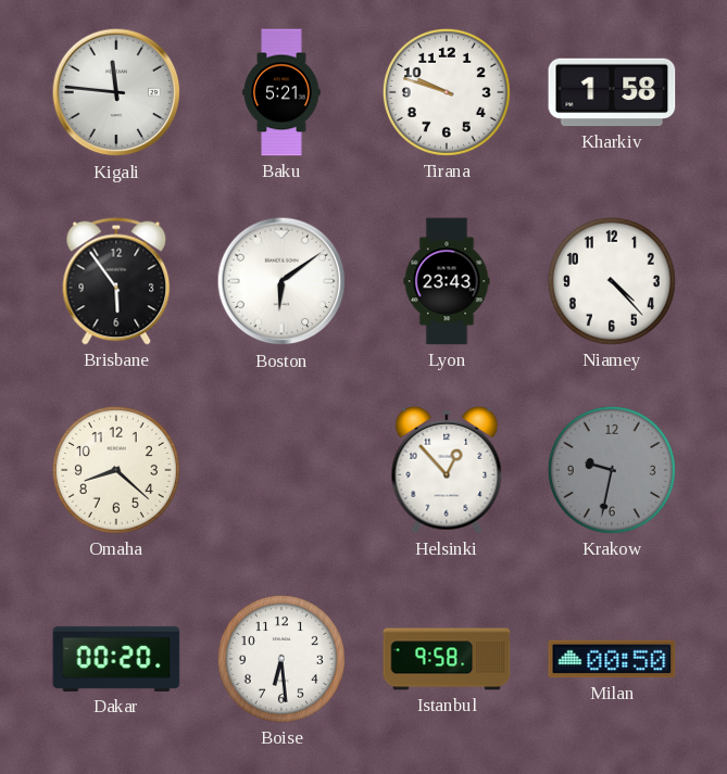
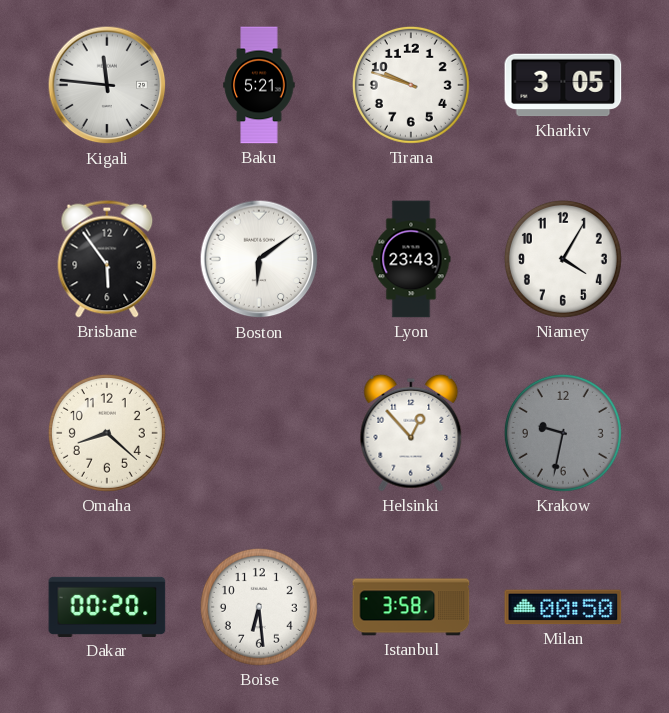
Kharkiv: 1:58 -> 3:05 (563, 85)
Niamey: 4:23 -> 4:05 (563, 259)
Istanbul: 9:58 -> 3:58 (411, 607)
